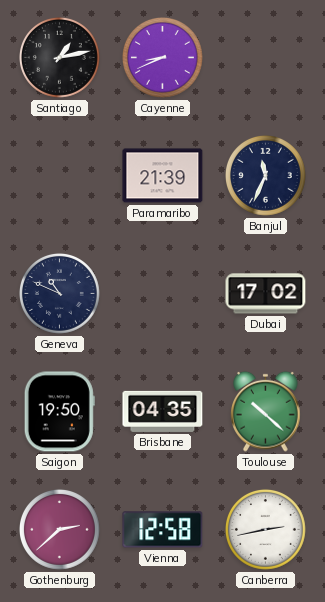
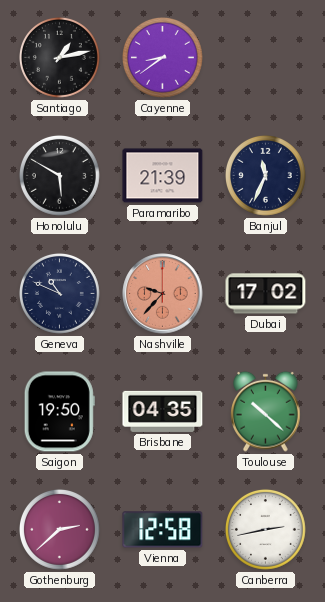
Cayenne: 8:41 -> 8:39 (162, 57)
Honolulu: none -> 5:50 (59, 175)
Nashville: none -> 9:37 (163, 294)
